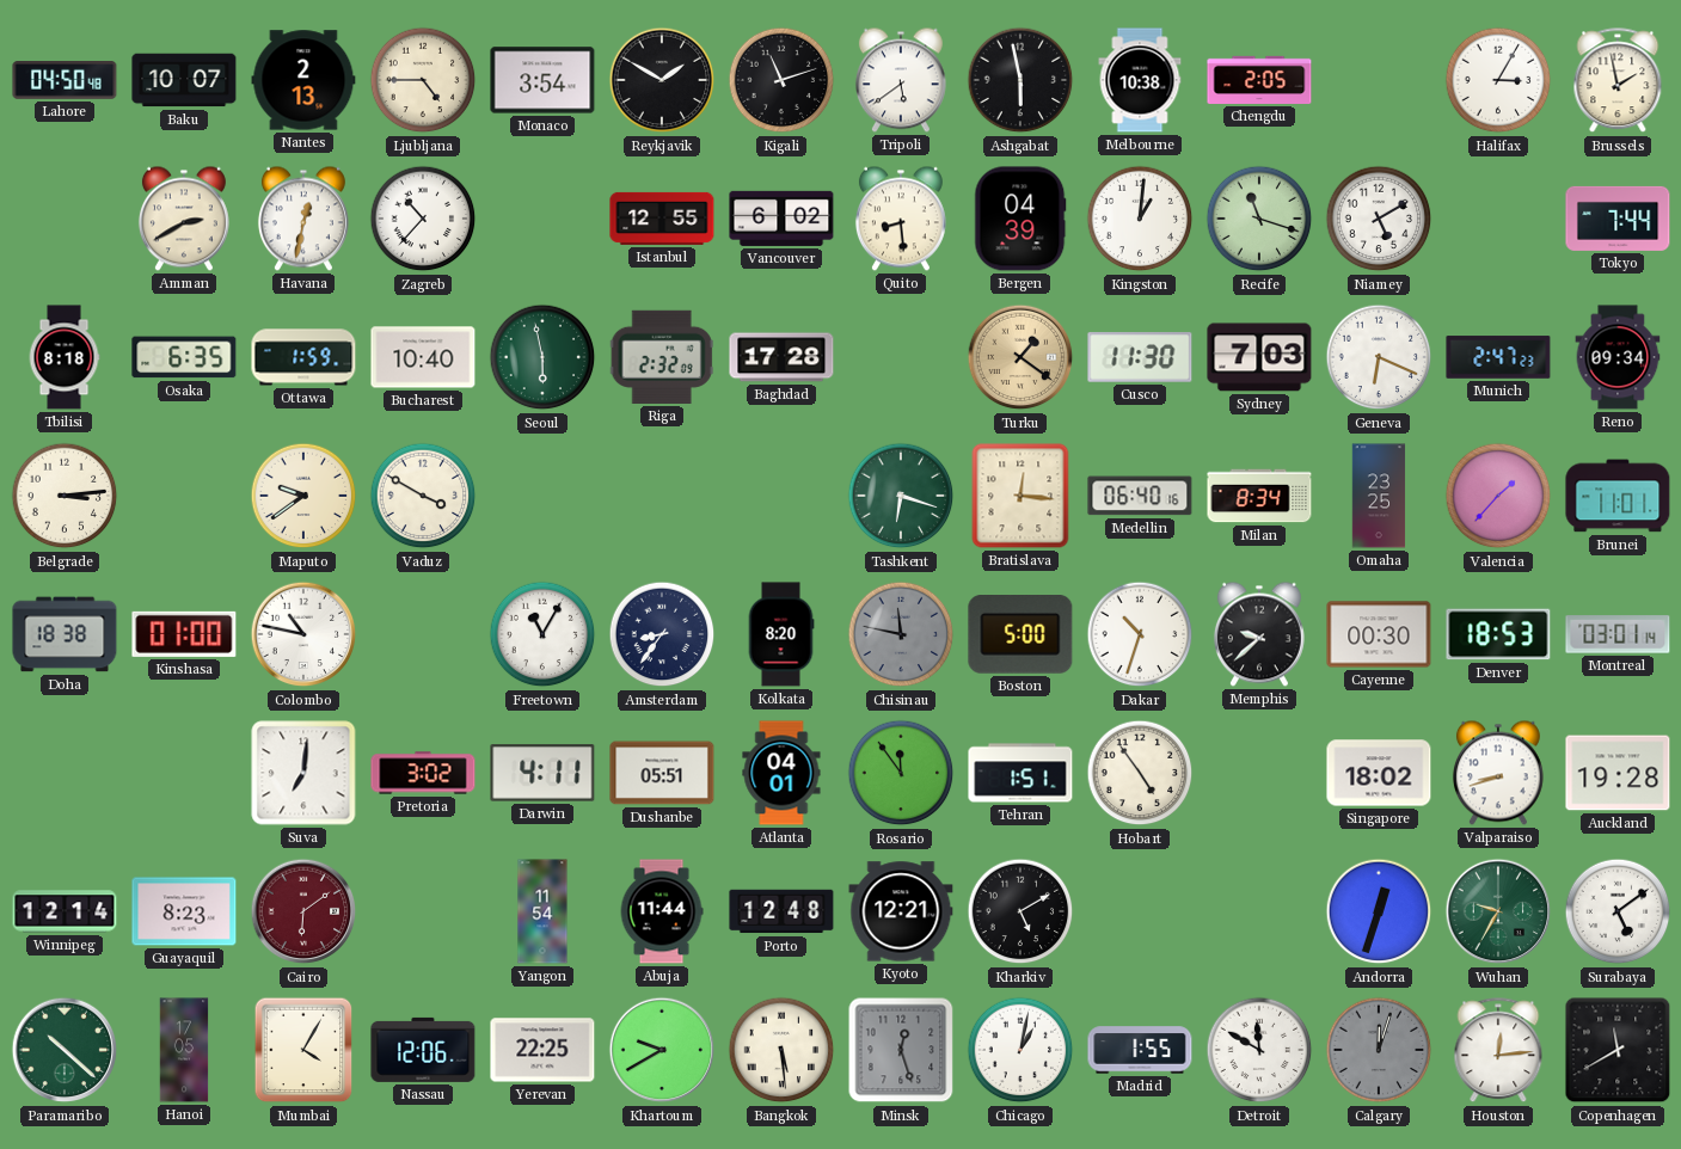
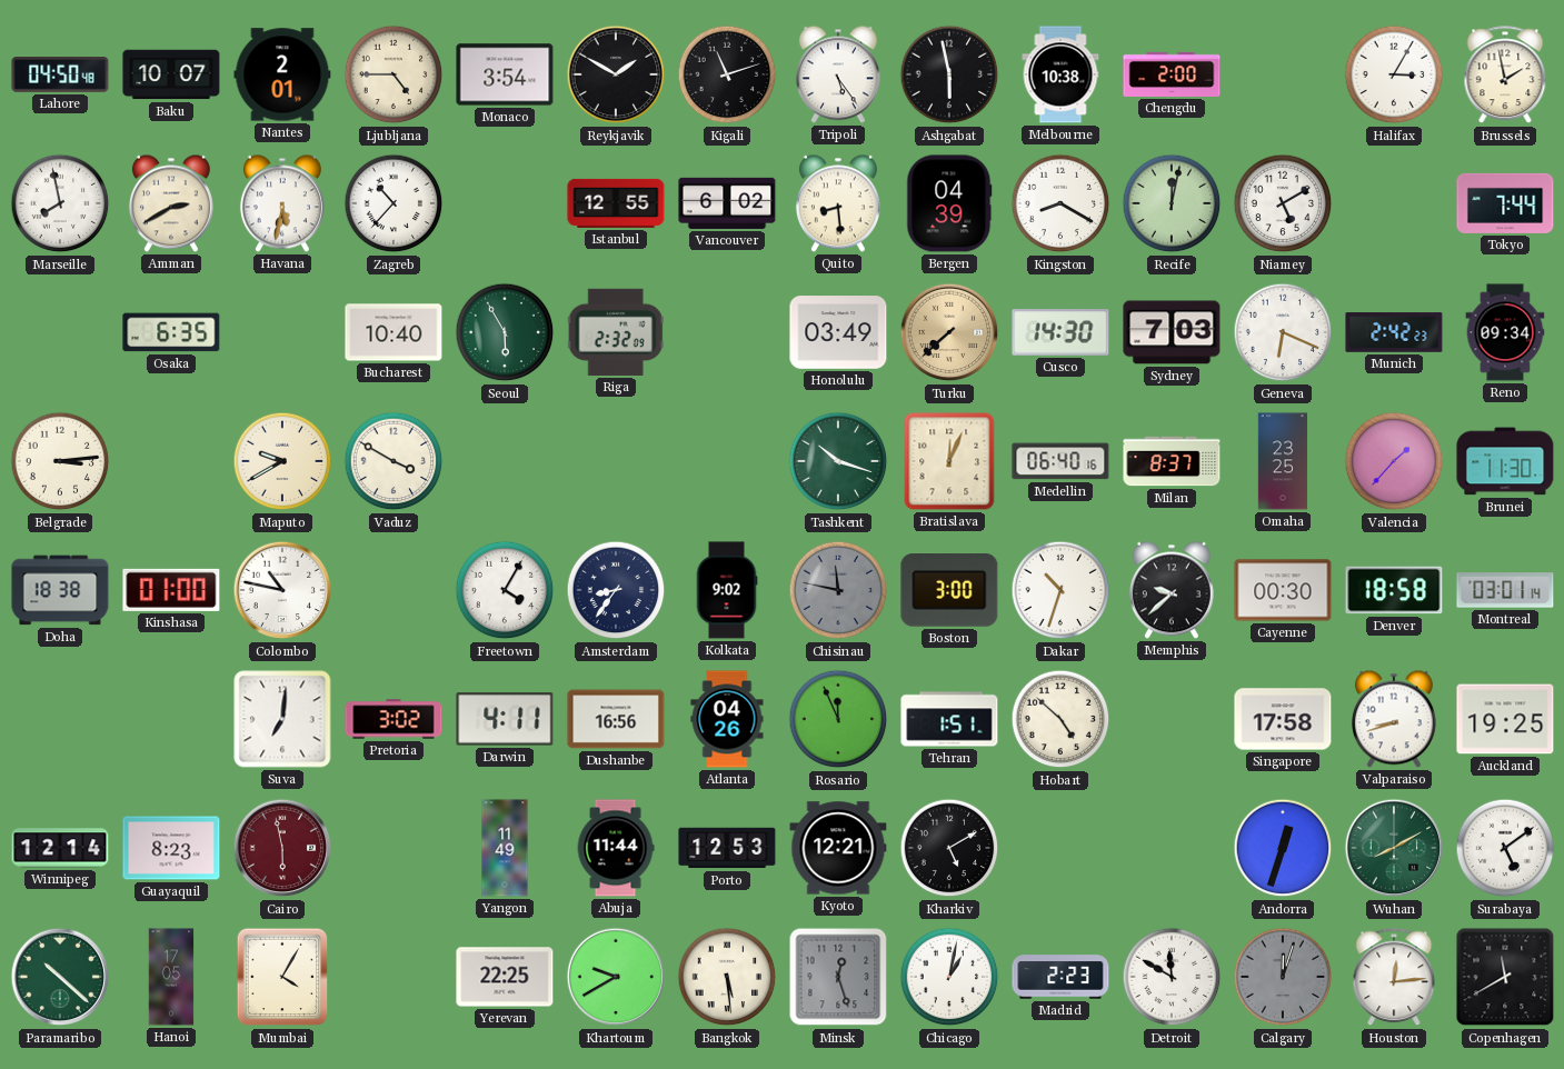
Nantes: 2:13 -> 2:01 (282, 74)
Tripoli: 5:39 -> 5:24 (838, 74)
Chengdu: 2:05 -> 2:00 (1172, 74)
Marseille: none -> 7:58 (60, 203)
Havana: 12:32 -> 5:32 (282, 203)
Kingston: 1:01 -> 8:20 (1060, 203)
Recife: 11:18 -> 12:02 (1172, 203)
Tbilisi: 8:18 -> none (65, 357)
Ottawa: 1:59 -> none (303, 357)
Seoul: 5:58 -> 5:55 (505, 332)
Baghdad: 17:28 -> none (781, 357)
Honolulu: none -> 03:49 (838, 332)
Turku: 1:21 -> 7:38 (949, 332)
Cusco: 11:30 -> 14:30 (1060, 332)
Munich: 2:47 -> 2:42 (1394, 332)
Maputo: 9:39 -> 9:40 (282, 461)
Tashkent: 6:18 -> 10:18 (838, 461)
Bratislava: 12:16 -> 12:04 (949, 461)
Milan: 8:34 -> 8:37 (1172, 461)
Brunei: 11:01 -> 11:30 (1505, 461)
Freetown: 11:05 -> 4:05 (505, 590)
Kolkata: 8:20 -> 9:02 (727, 590)
Boston: 5:00 -> 3:00 (949, 591)
Denver: 18:53 -> 18:58 (1394, 590)
Dushanbe: 05:51 -> 16:56 (616, 719)
Atlanta: 04:01 -> 04:26 (727, 719)
Rosario: 11:54 -> 11:56 (838, 719)
Hobart: 4:54 -> 4:52 (1060, 719)
Singapore: 18:02 -> 17:58 (1283, 719)
Auckland: 19:28 -> 19:25 (1505, 719)
Cairo: 6:09 -> 5:58 (282, 848)
Yangon: 11:54 -> 11:49 (505, 848)
Porto: 12:48 -> 12:53 (727, 848)
Wuhan: 9:35 -> 8:10 (1394, 848)
Nassau: 12:06 -> none (423, 1050)
Madrid: 1:55 -> 2:23 (1060, 977)
